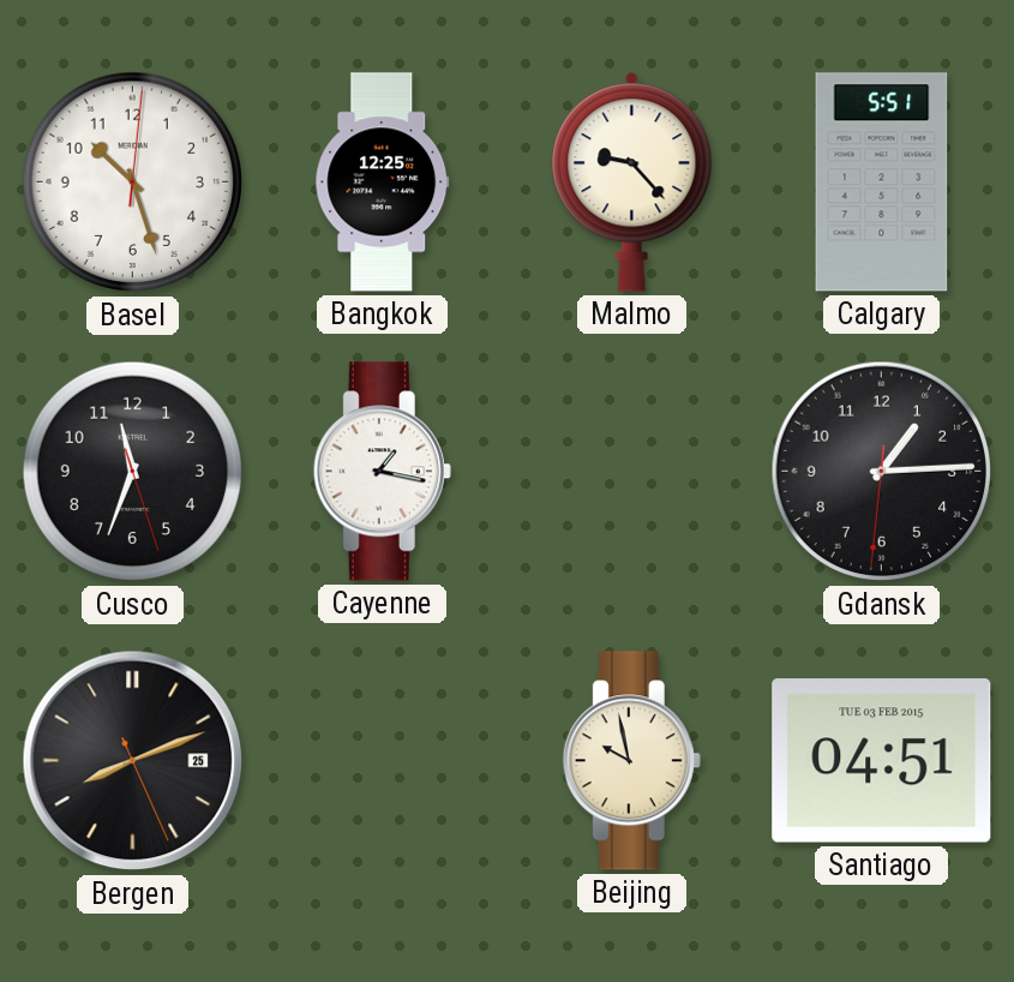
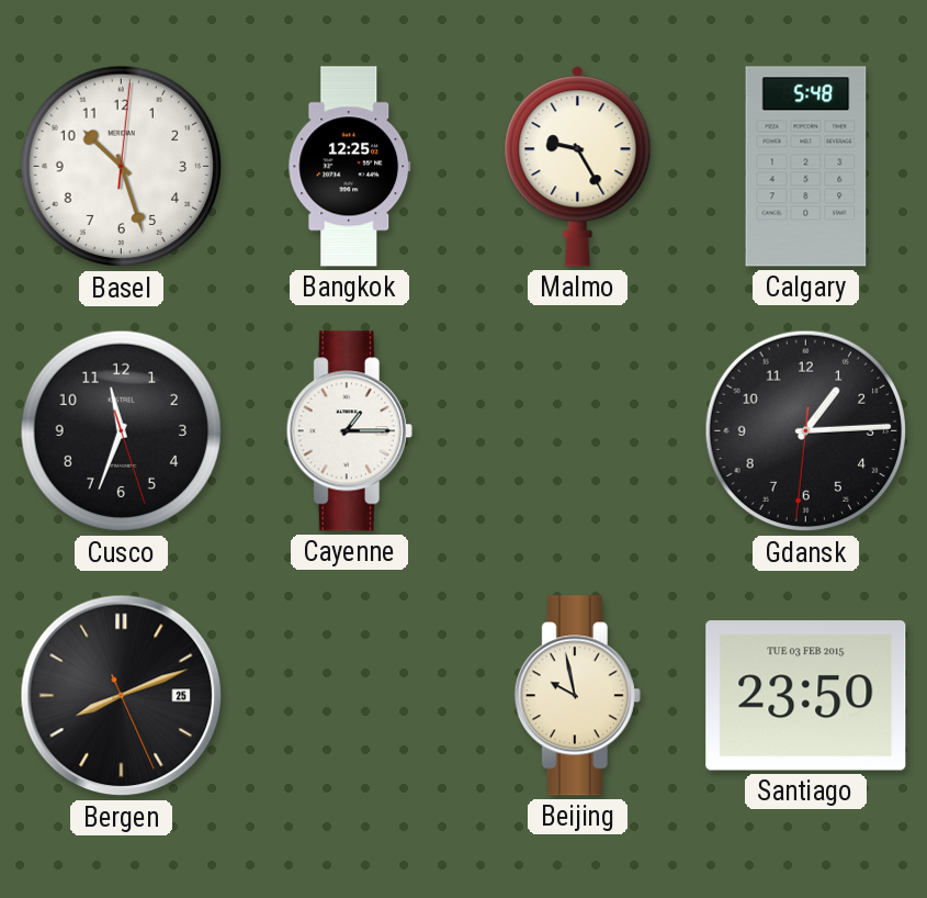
Malmo: 9:23 -> 9:25 (578, 167)
Calgary: 5:51 -> 5:48 (806, 167)
Cayenne: 1:17 -> 1:15 (349, 431)
Santiago: 04:51 -> 23:50 (806, 696)
